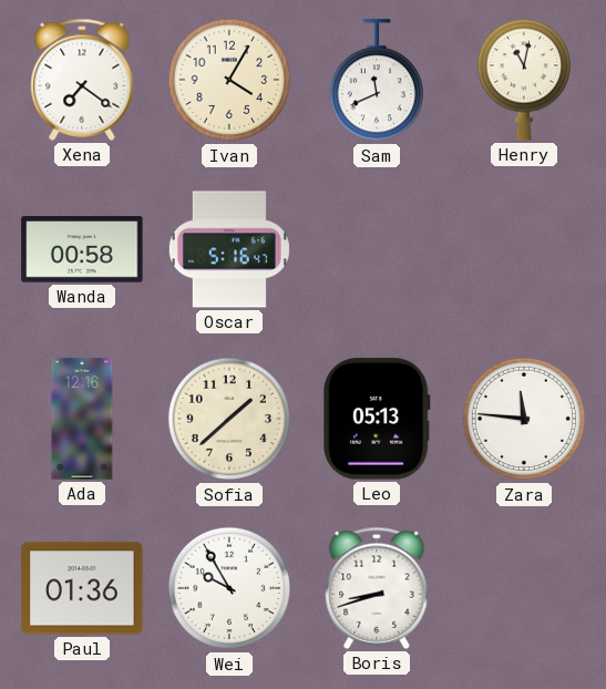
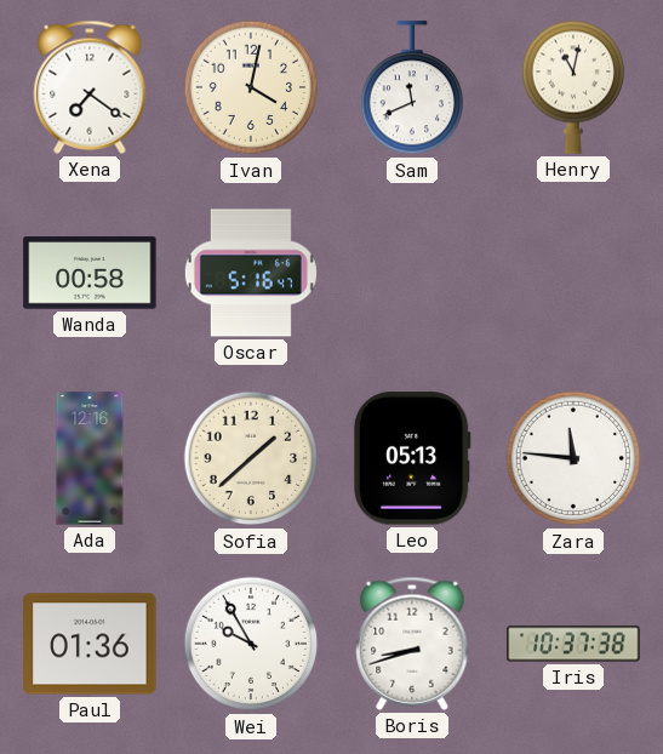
Ivan: 4:05 -> 4:02 (251, 87)
Iris: none -> 10:37 (573, 644)
